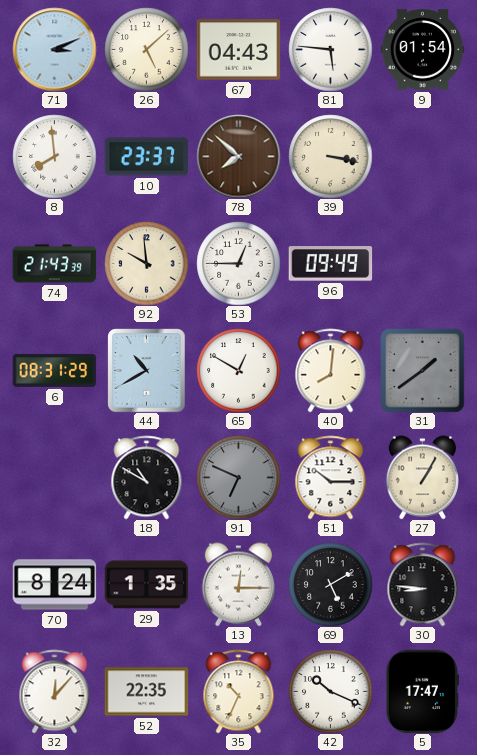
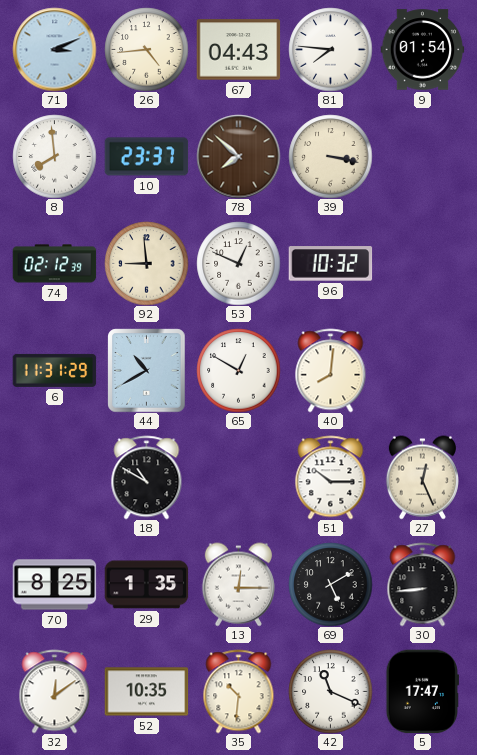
26: 5:08 -> 4:44 (146, 49)
81: 5:46 -> 7:46 (330, 49)
74: 21:43 -> 02:12 (54, 264)
92: 9:59 -> 8:59 (146, 263)
53: 12:45 -> 12:49 (238, 263)
96: 09:49 -> 10:32 (330, 264)
6: 08:31 -> 11:31 (54, 370)
31: 1:39 -> none (422, 370)
91: 6:49 -> none (238, 477)
27: 1:05 -> 12:26 (422, 477)
70: 8:24 -> 8:25 (54, 585)
30: 8:46 -> 8:44 (423, 584)
32: 12:07 -> 12:09 (55, 691)
52: 22:35 -> 10:35 (146, 692)
35: 10:34 -> 10:31 (239, 691)
42: 10:19 -> 11:19 (330, 691)
